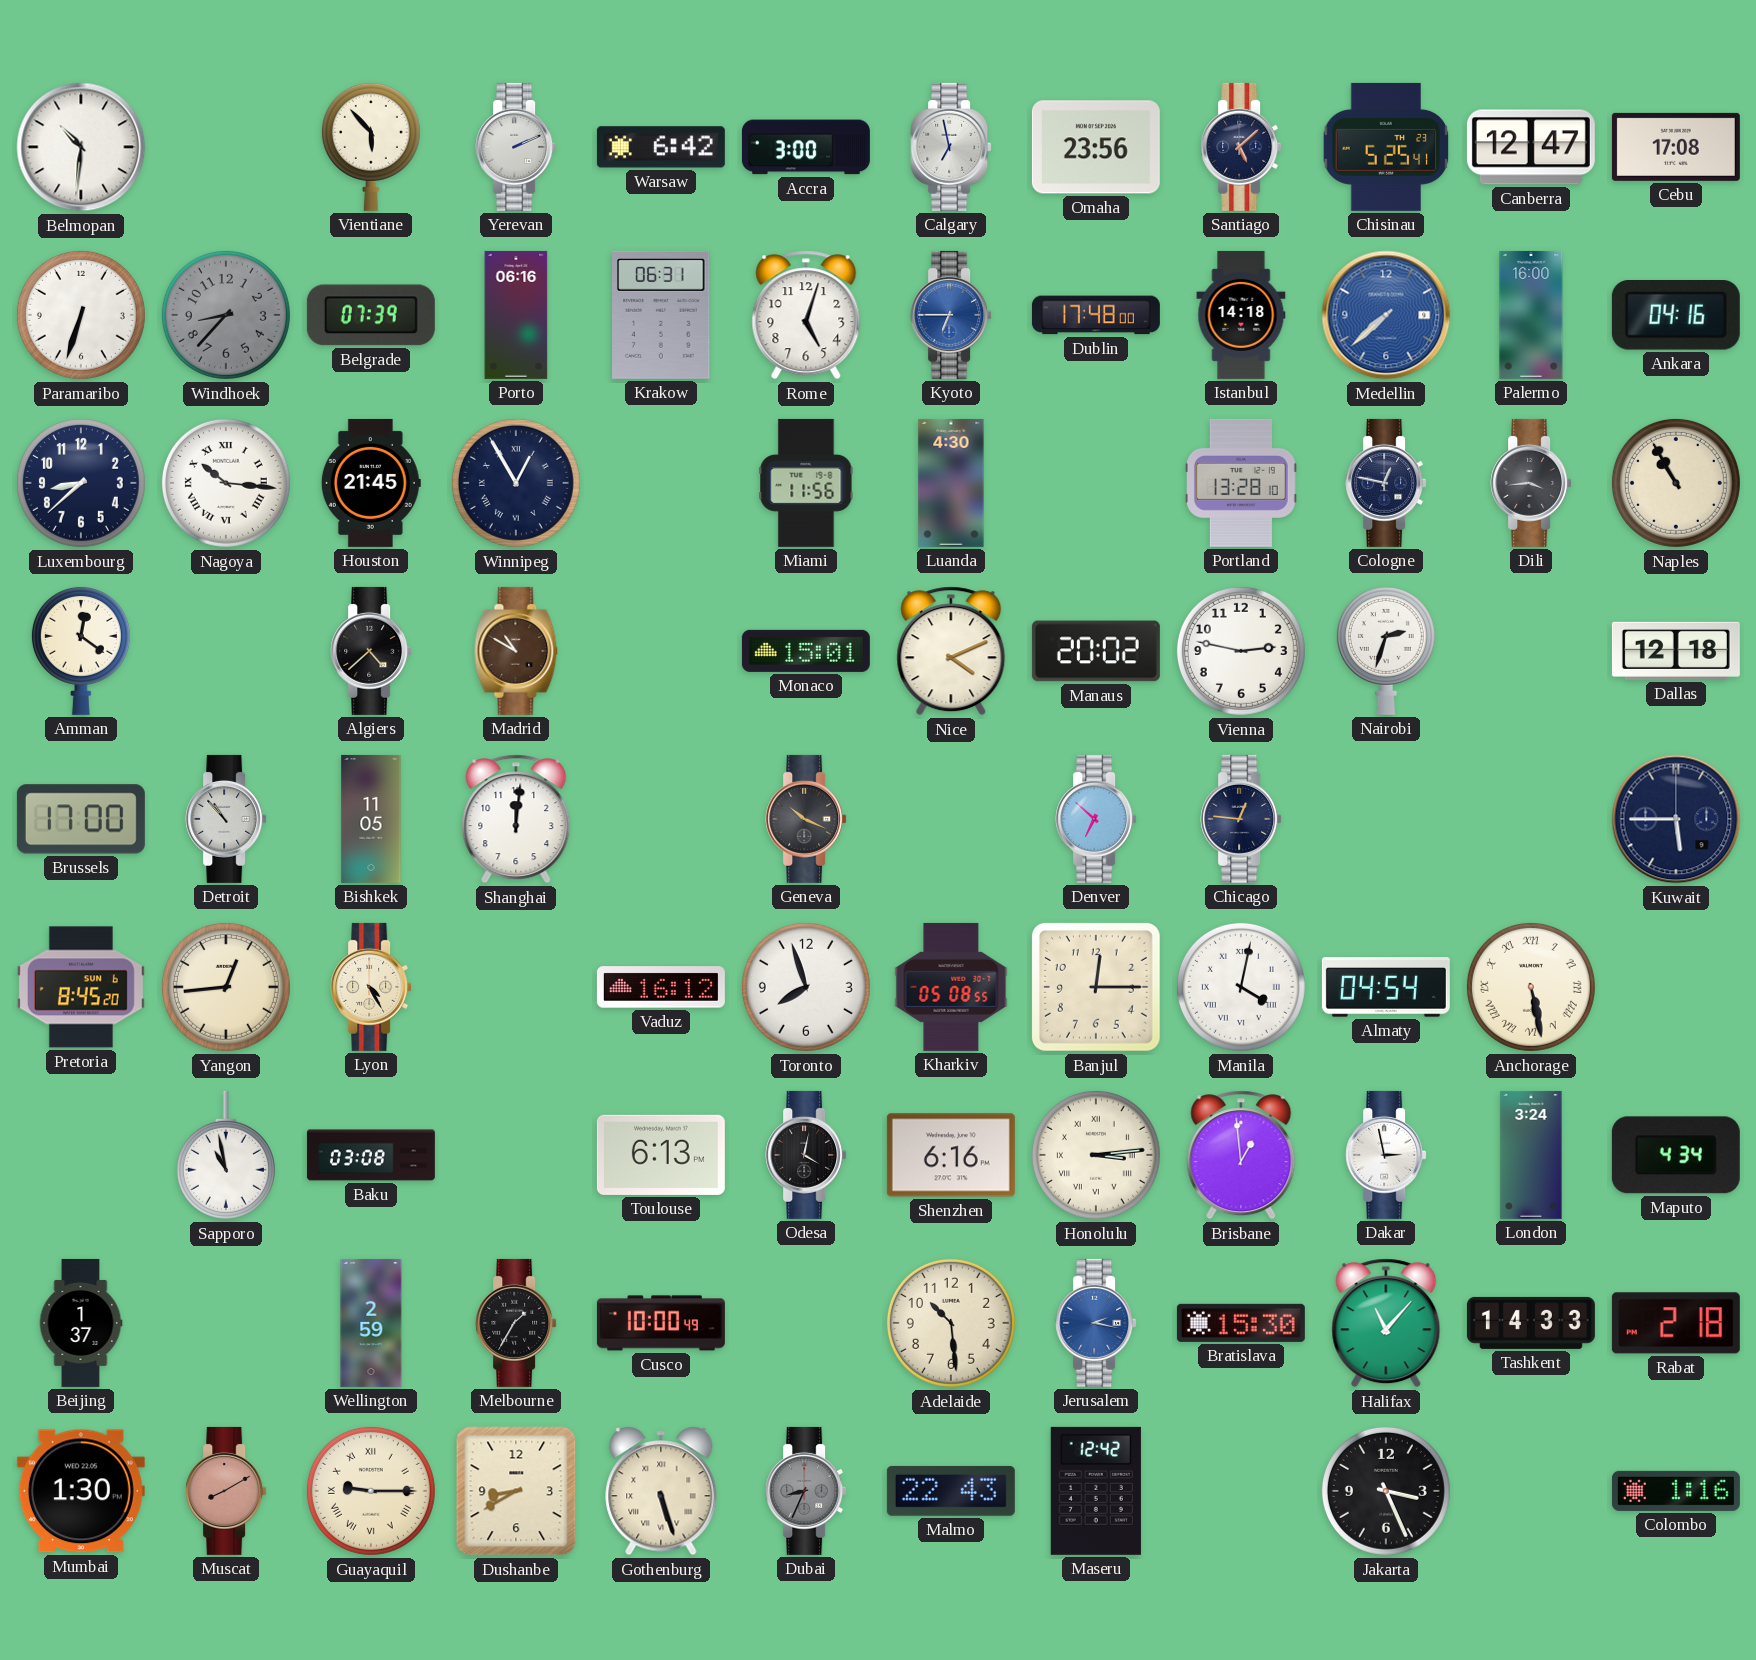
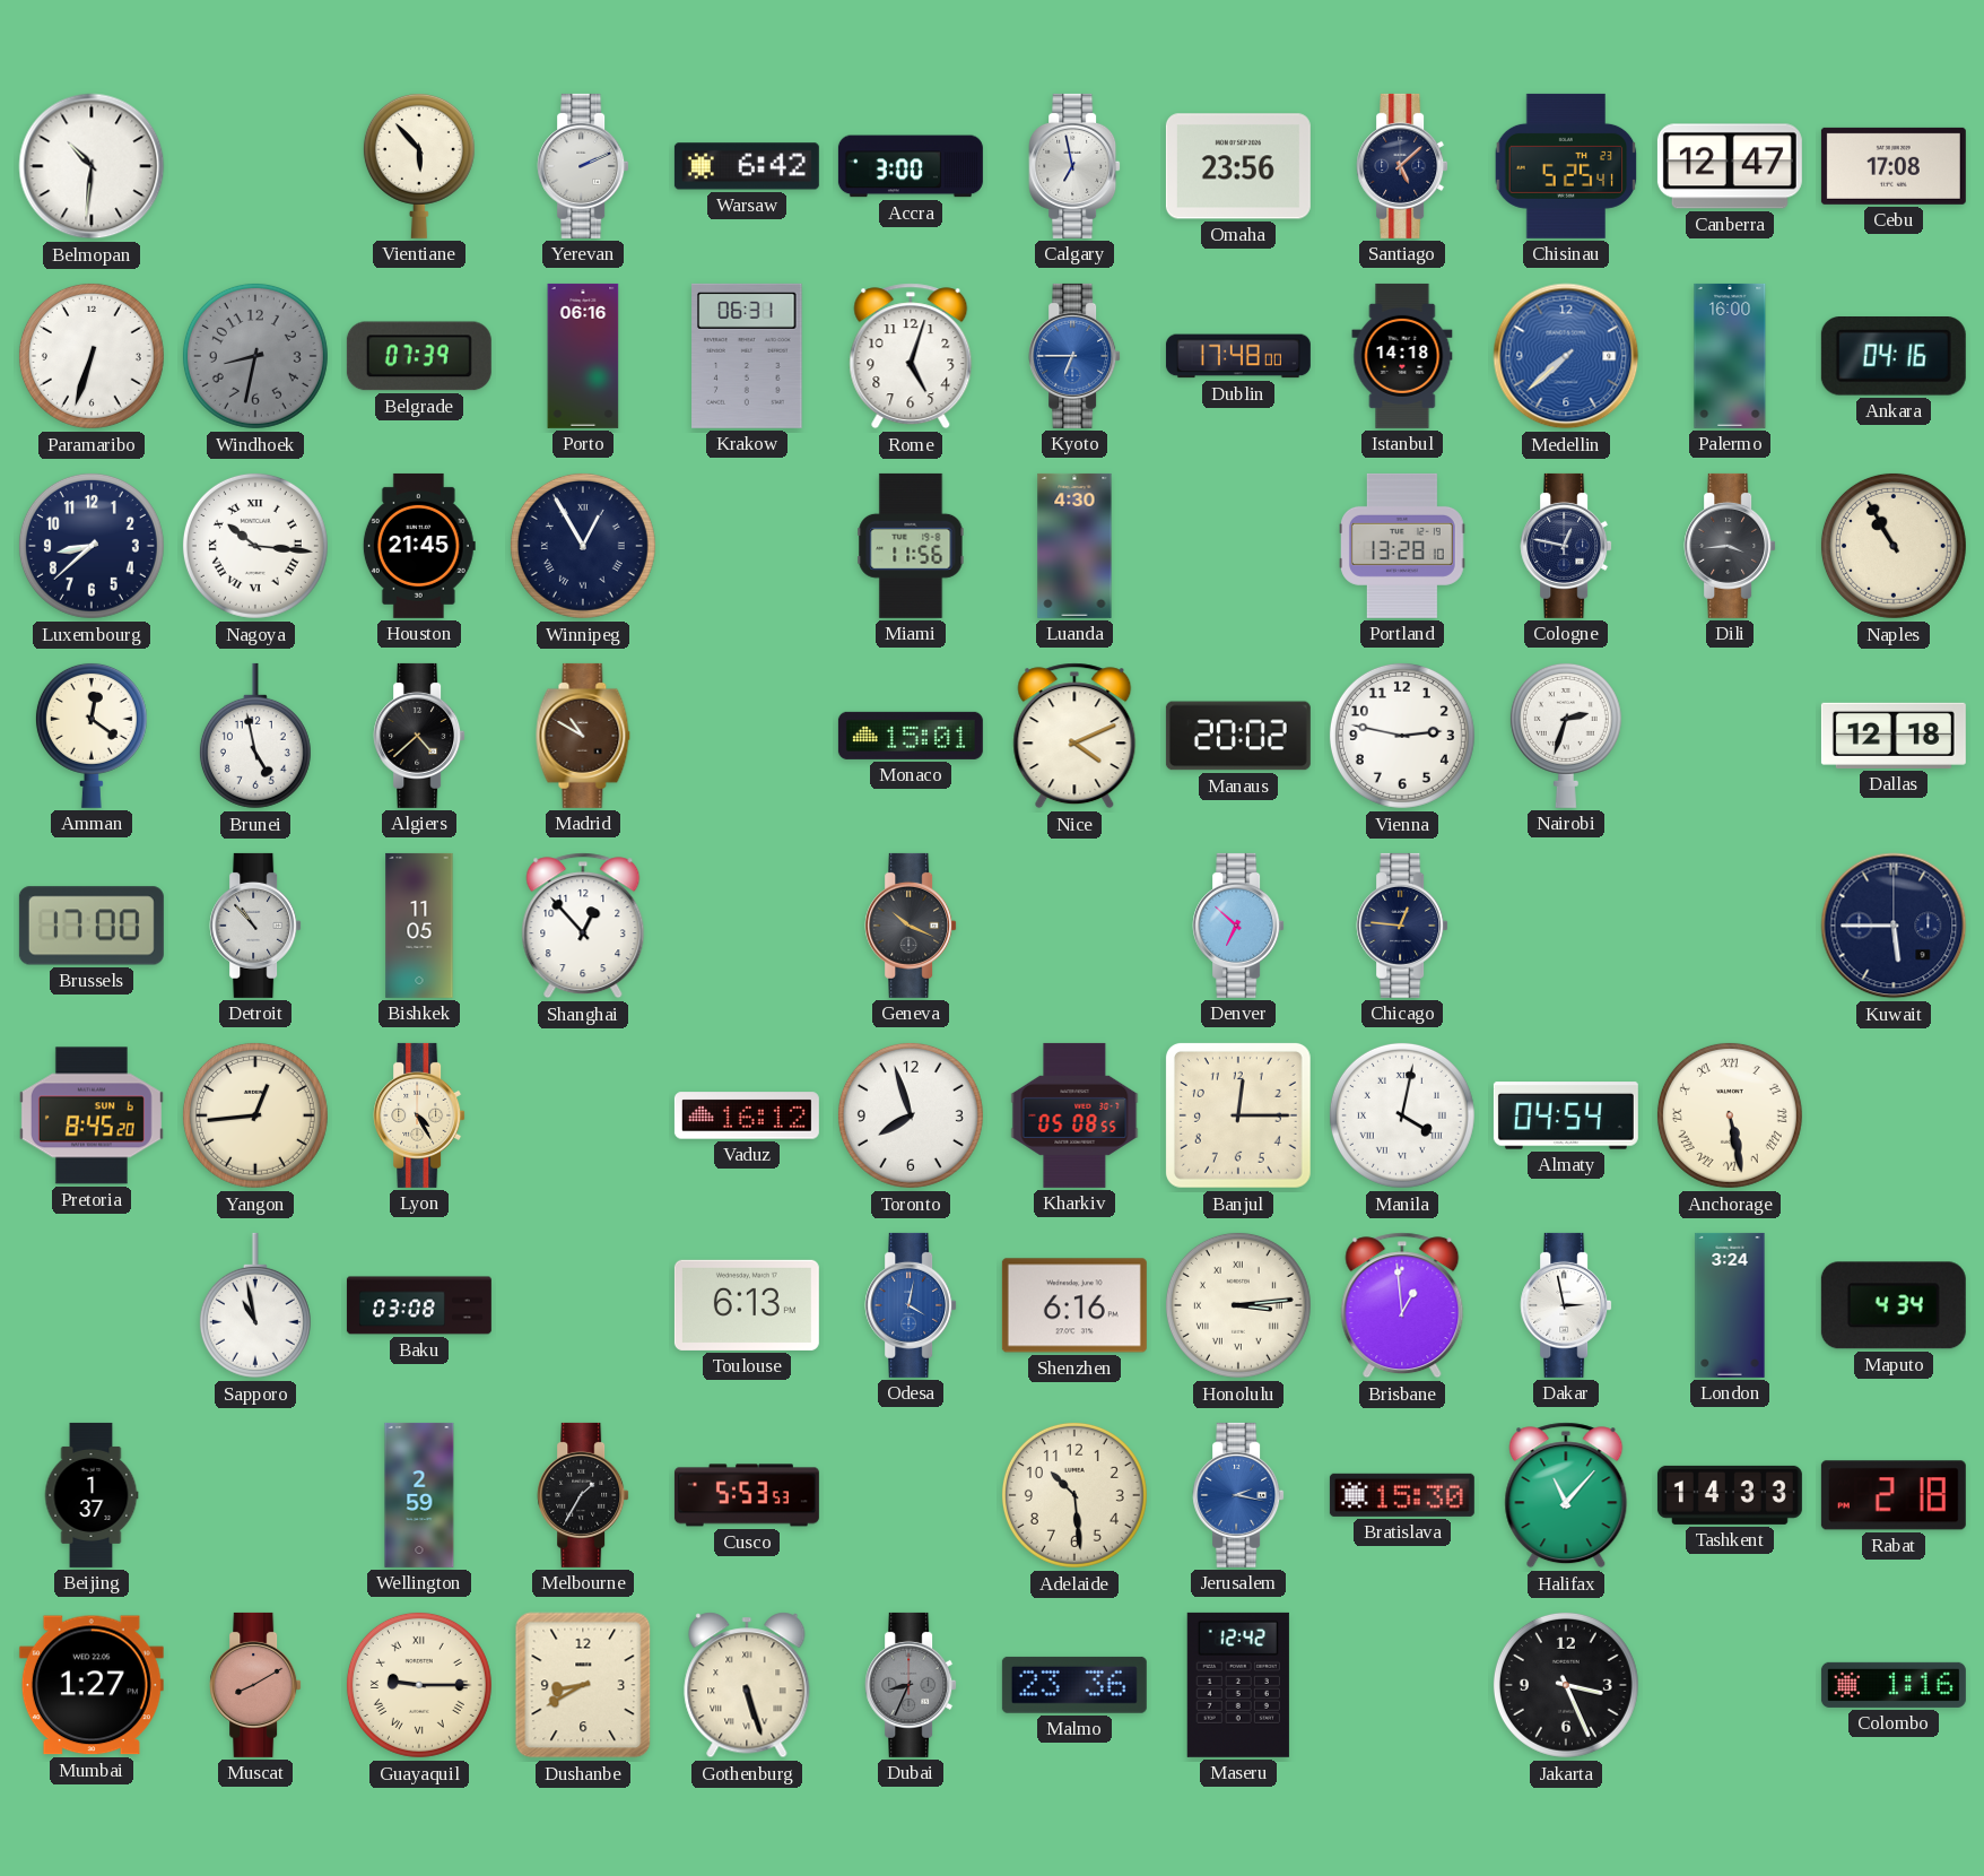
Windhoek: 8:37 -> 8:32 (255, 356)
Brunei: none -> 4:58 (255, 736)
Shanghai: 12:01 -> 12:53 (583, 926)
Odesa dial: black -> blue (911, 1305)
Cusco: 10:00 -> 5:53 (747, 1495)
Mumbai: 1:30 -> 1:27 (92, 1685)
Malmo: 22:43 -> 23:36 (1074, 1685)
